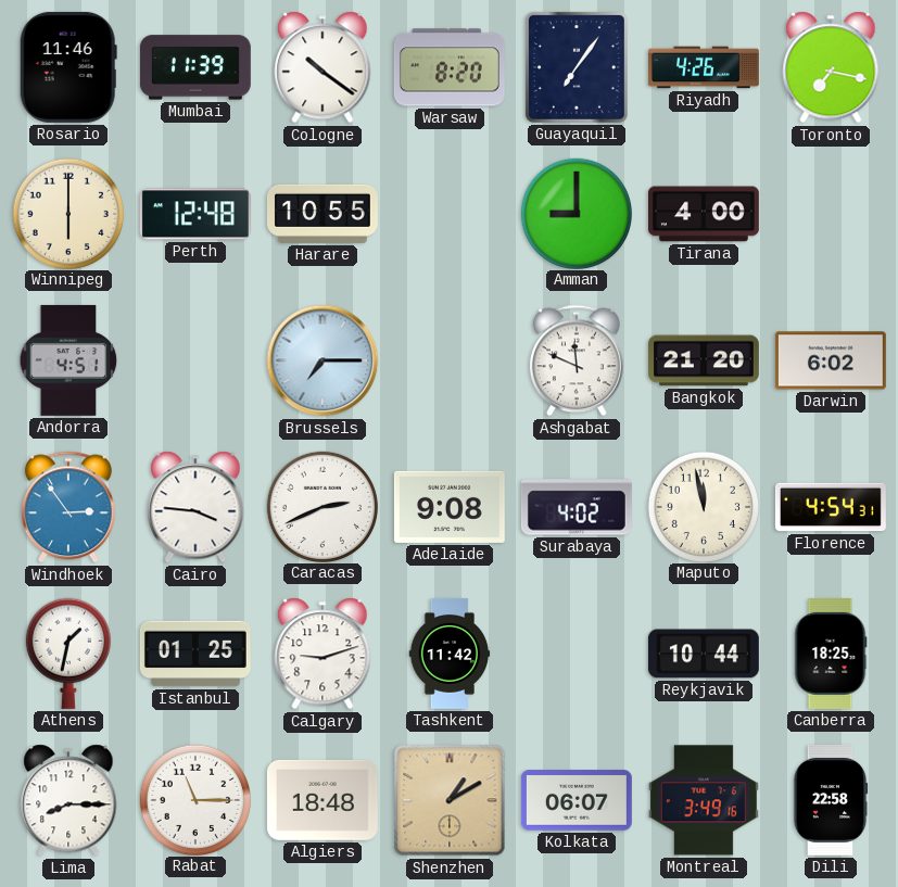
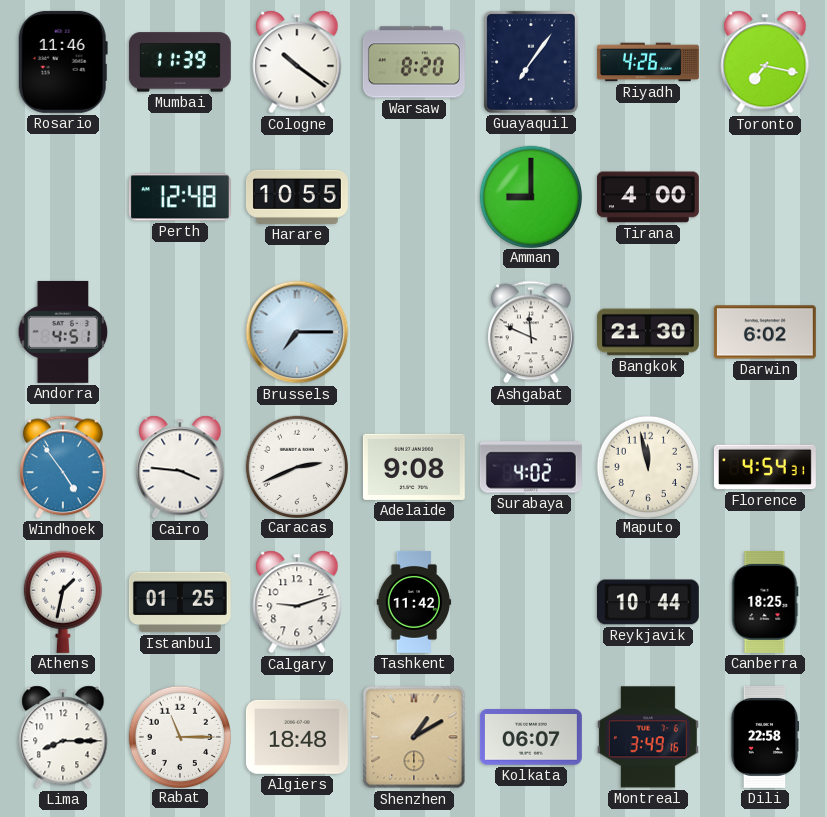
Winnipeg: 6:00 -> none (67, 213)
Bangkok: 21:20 -> 21:30 (648, 332)
Windhoek: 2:54 -> 4:54 (63, 467)
